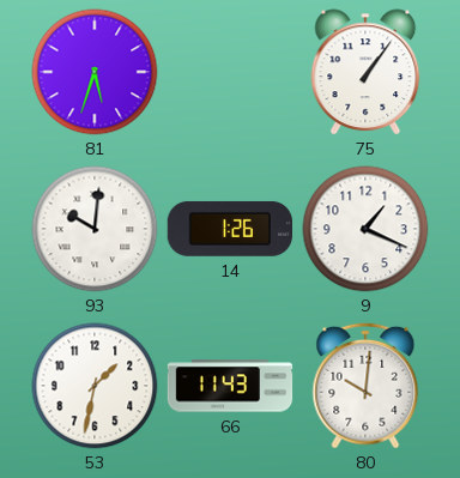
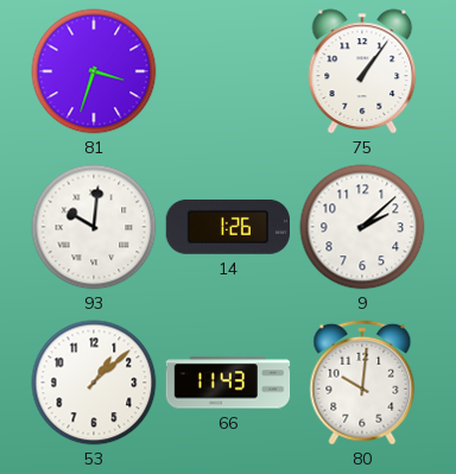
81: 5:33 -> 3:33 (94, 71)
9: 1:19 -> 2:08 (362, 227)
53: 1:32 -> 1:08 (94, 383)
